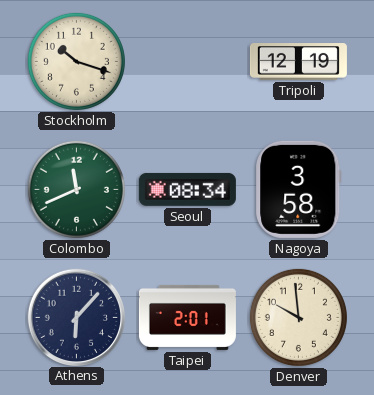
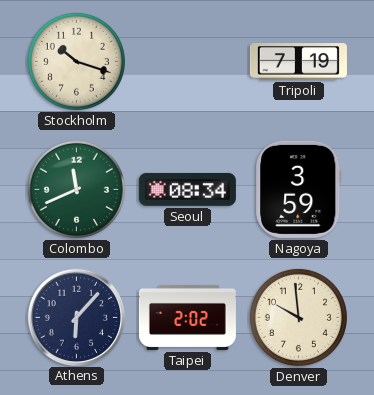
Tripoli: 12:19 -> 7:19 (298, 62)
Nagoya: 3:58 -> 3:59 (299, 189)
Taipei: 2:01 -> 2:02 (187, 317)
